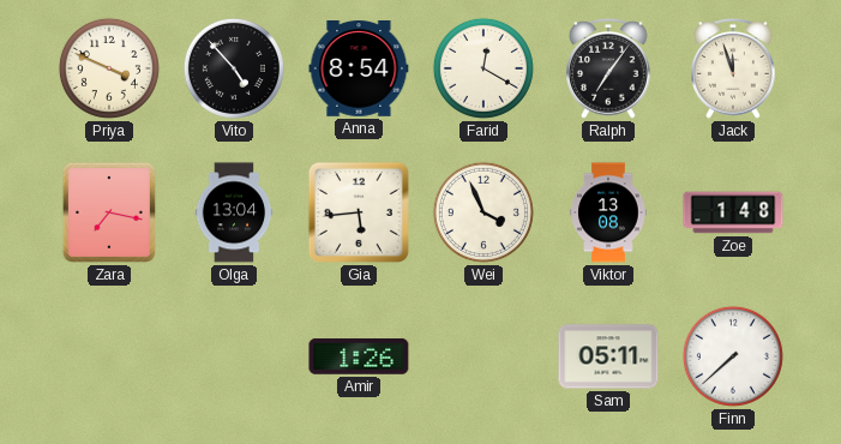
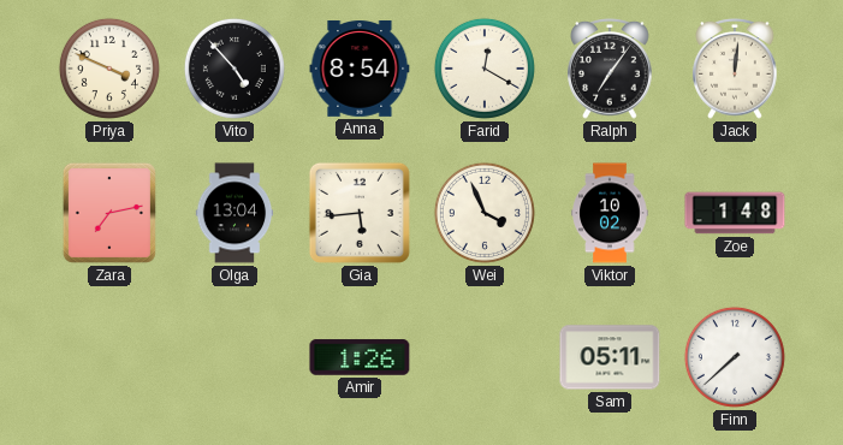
Jack: 11:57 -> 12:01 (735, 70)
Zara: 7:17 -> 7:13 (109, 213)
Viktor: 13:08 -> 10:02 (610, 213)
